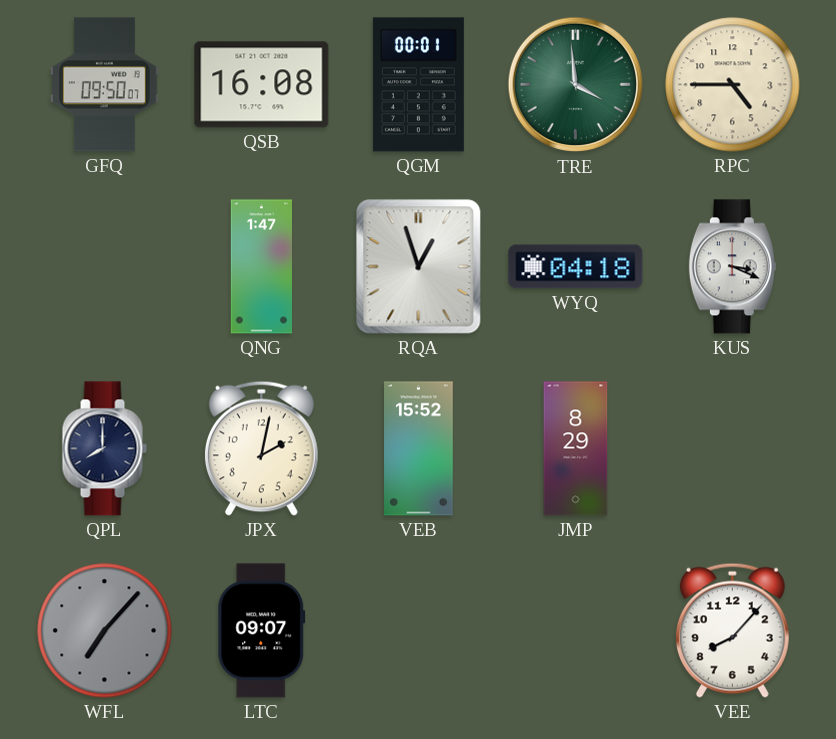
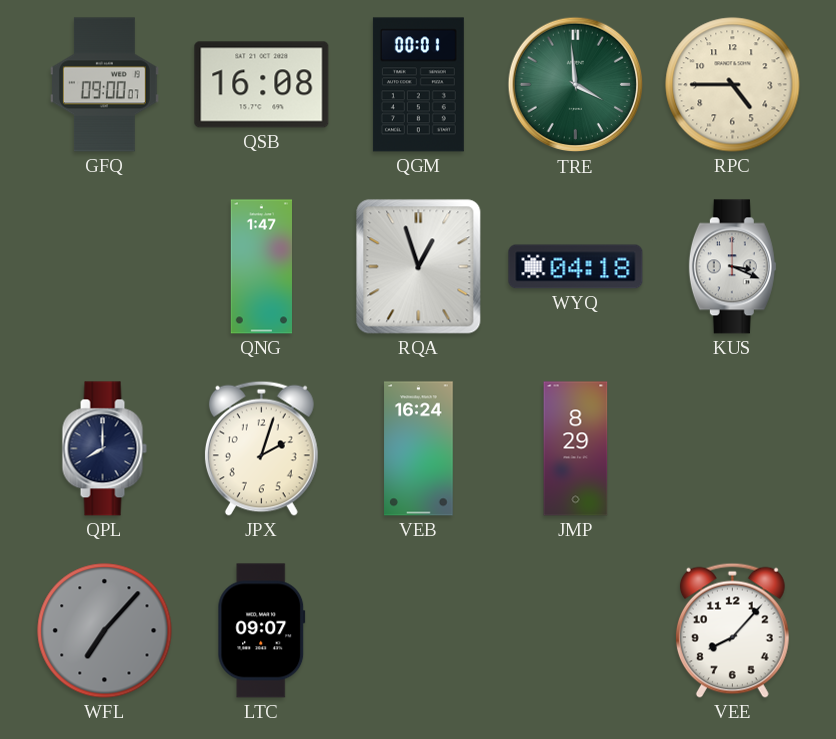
GFQ: 09:50 -> 09:00 (104, 85)
JPX: 2:02 -> 2:03 (261, 448)
VEB: 15:52 -> 16:24 (419, 449)
